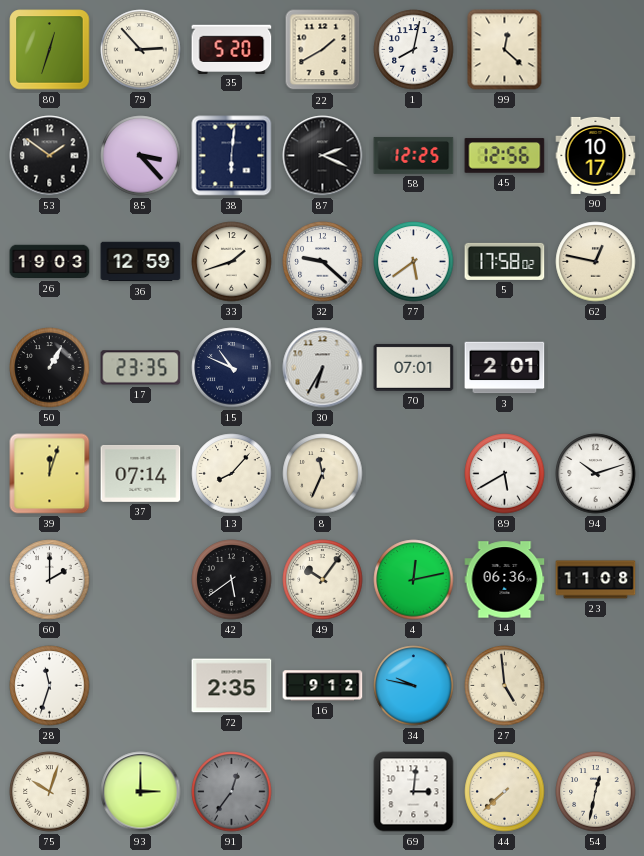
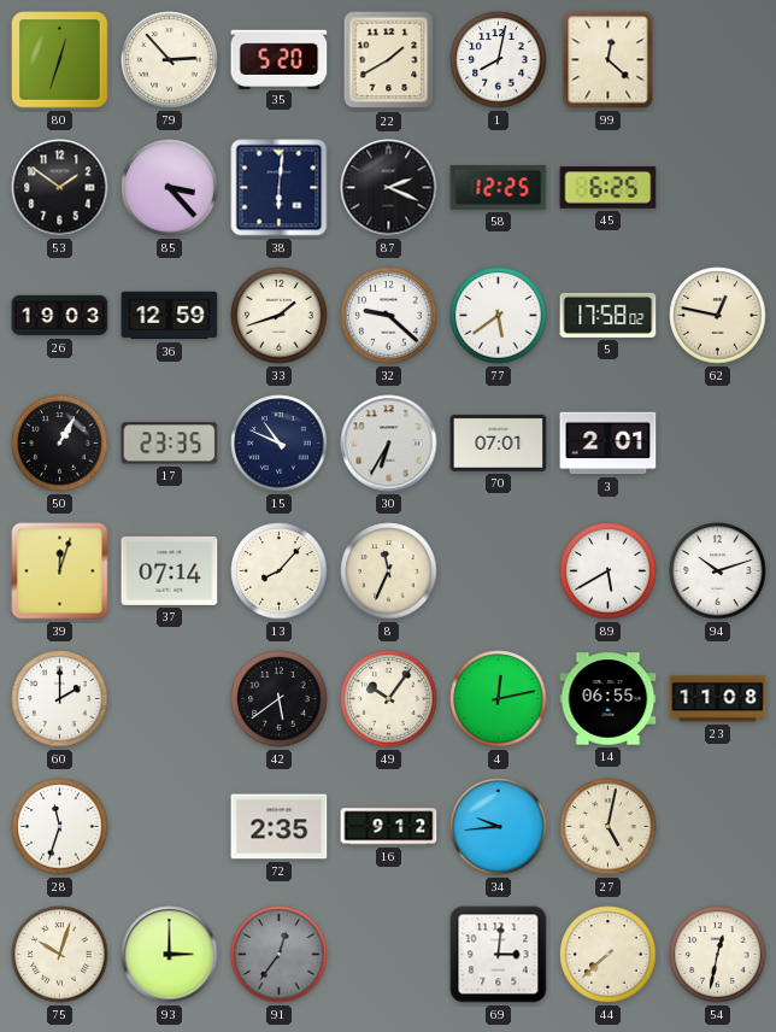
45: 12:56 -> 6:25 (609, 188)
90: 10:17 -> none (596, 155)
14: 06:36 -> 06:55 (609, 699)
34: 9:47 -> 9:44 (499, 827)
27: 4:59 -> 5:02 (609, 827)
